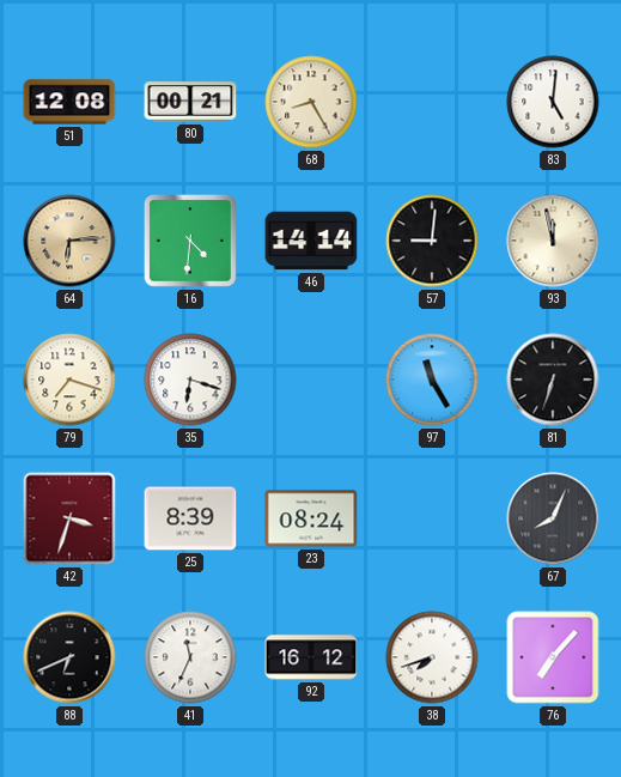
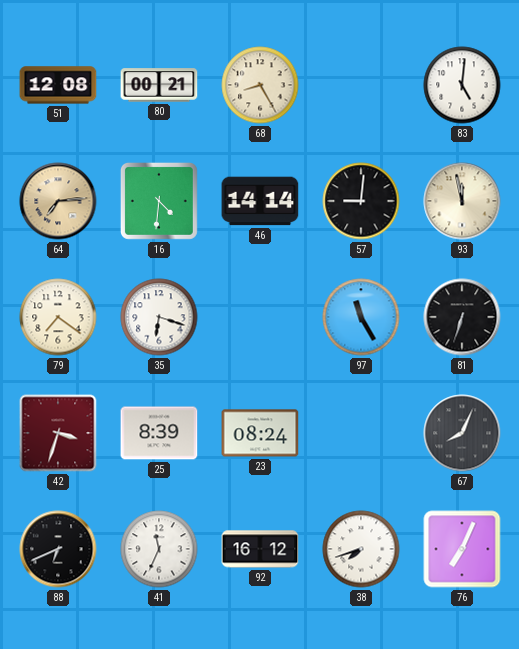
64: 6:14 -> 7:14 (58, 201)
79: 7:18 -> 7:21 (58, 317)
76: 7:07 -> 7:04 (462, 549)
